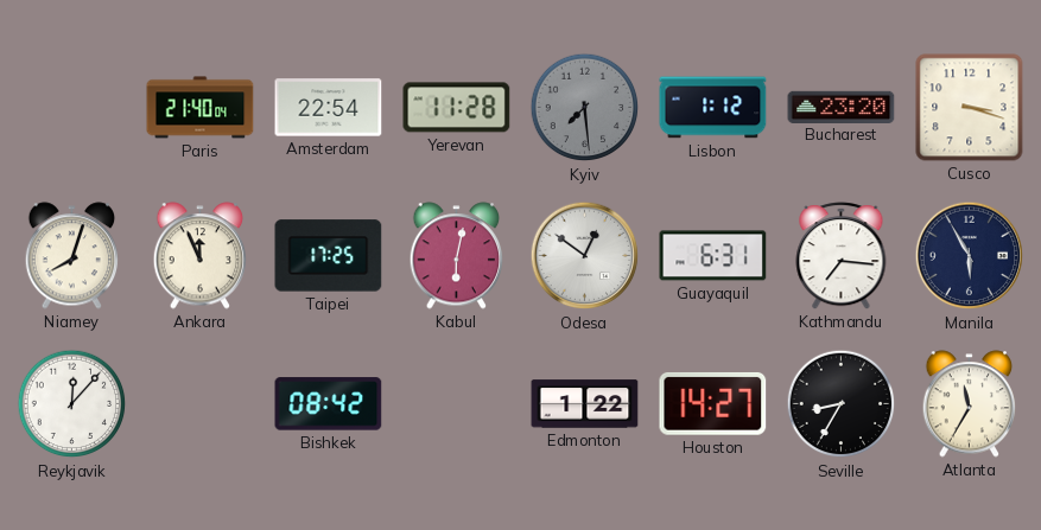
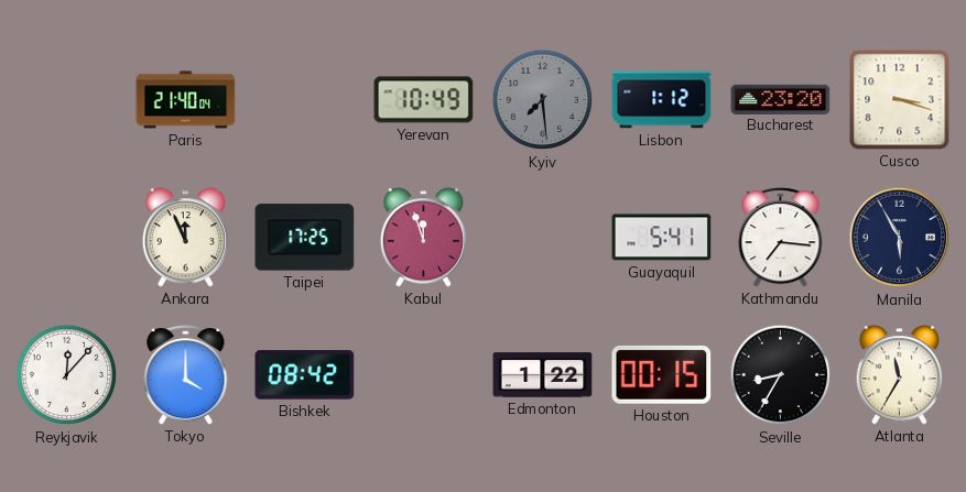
Amsterdam: 22:54 -> none (329, 108)
Yerevan: 11:28 -> 10:49 (424, 100)
Niamey: 8:03 -> none (72, 256)
Kabul: 6:02 -> 11:57 (424, 238)
Odesa: 12:51 -> none (585, 256)
Guayaquil: 6:31 -> 5:41 (662, 238)
Tokyo: none -> 4:00 (186, 375)
Houston: 14:27 -> 00:15 (662, 374)
